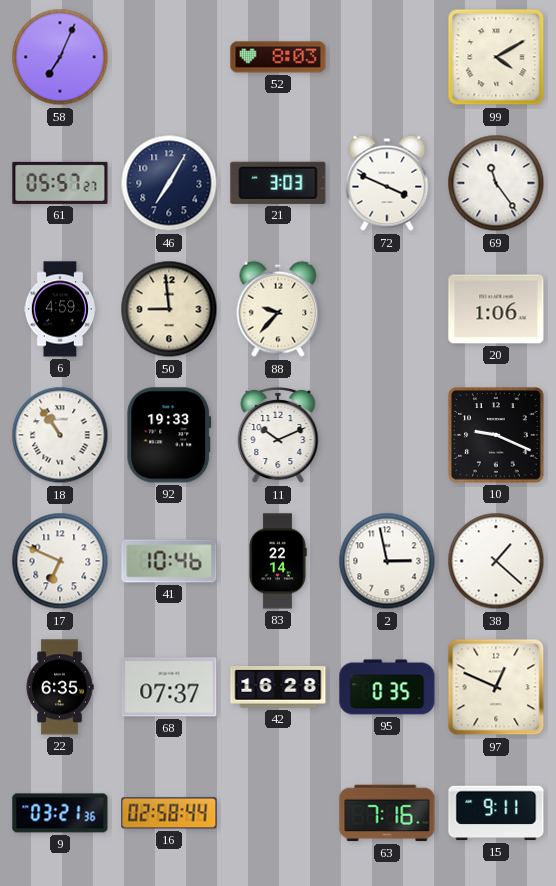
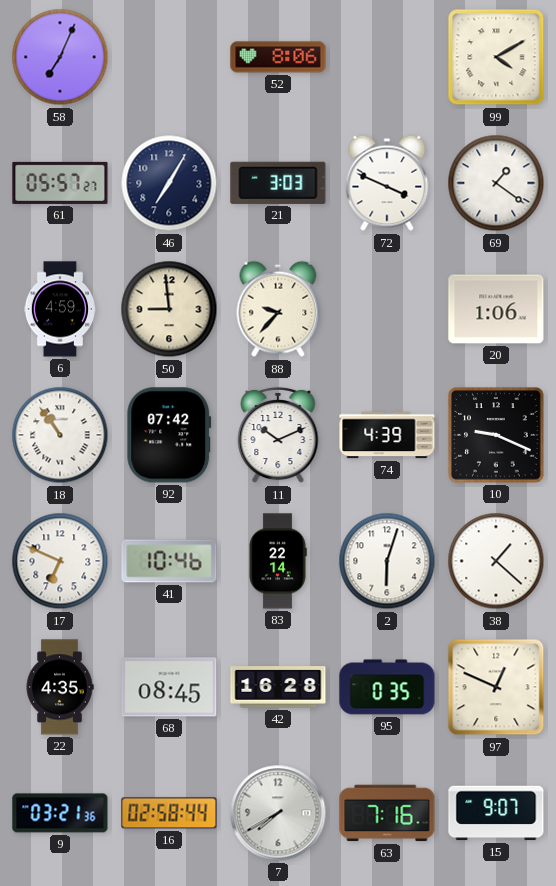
52: 8:03 -> 8:06 (278, 57)
69: 11:24 -> 1:21 (496, 183)
92: 19:33 -> 07:42 (169, 435)
74: none -> 4:39 (387, 435)
2: 2:58 -> 6:03 (387, 561)
22: 6:35 -> 4:35 (60, 687)
68: 07:37 -> 08:45 (169, 687)
7: none -> 7:40 (278, 813)
15: 9:11 -> 9:07 (496, 813)
